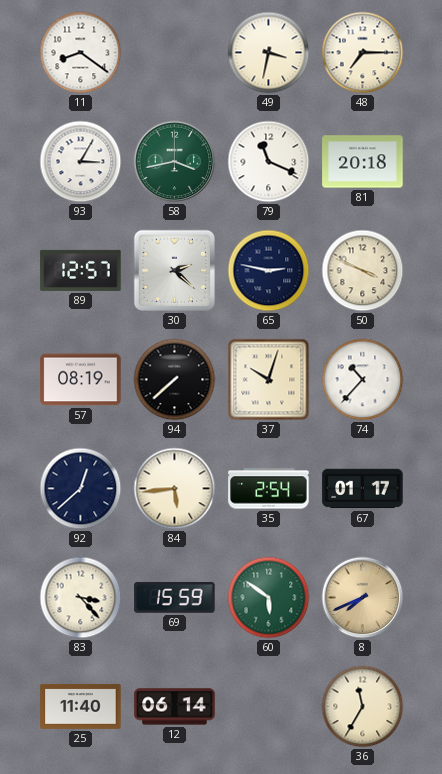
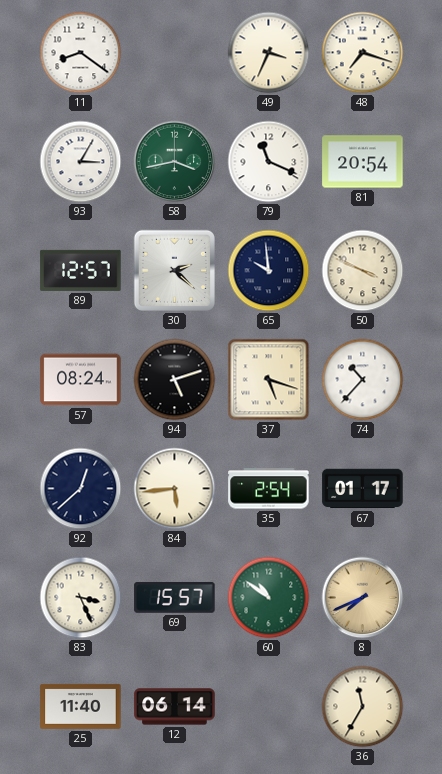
49: 3:32 -> 3:34 (269, 53)
48: 7:15 -> 7:18 (363, 53)
81: 20:18 -> 20:54 (363, 162)
65: 2:47 -> 9:59 (269, 271)
57: 08:19 -> 08:24 (81, 380)
94: 7:38 -> 5:12 (175, 380)
37: 10:03 -> 5:18 (269, 380)
83: 3:23 -> 3:26 (81, 598)
69: 15:59 -> 15:57 (175, 597)
60: 5:51 -> 10:51 (269, 598)
